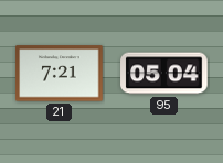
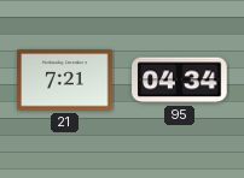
95: 05:04 -> 04:34 (180, 81)
